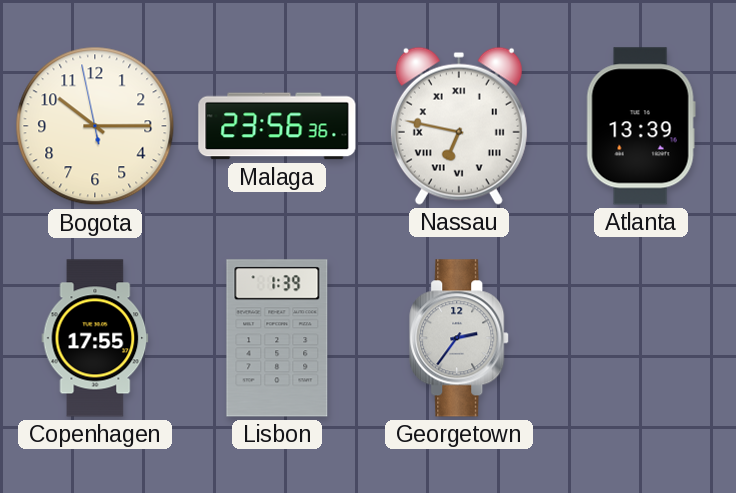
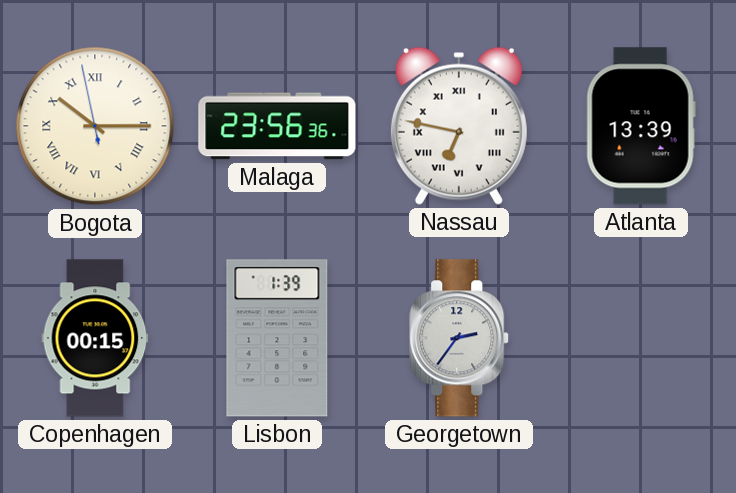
Bogota numerals: Arabic -> Roman (95, 126)
Copenhagen: 17:55 -> 00:15 (95, 338)
